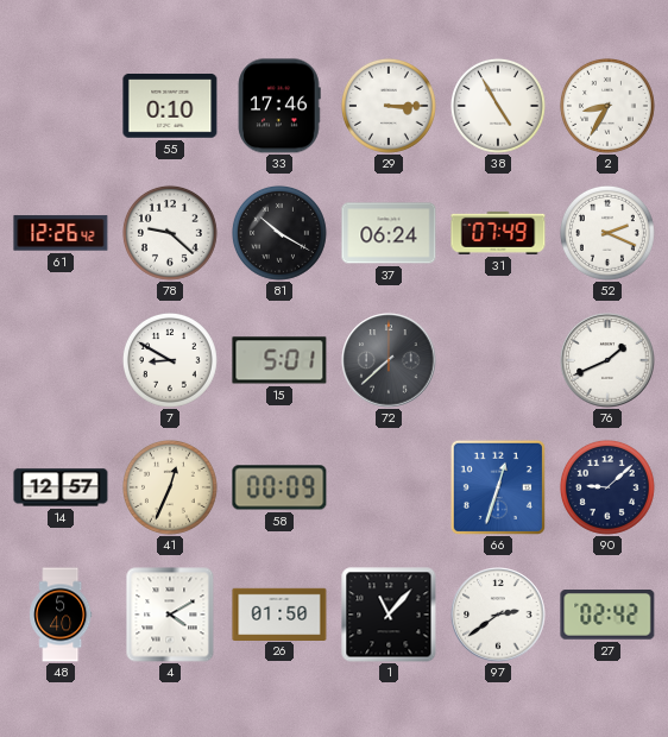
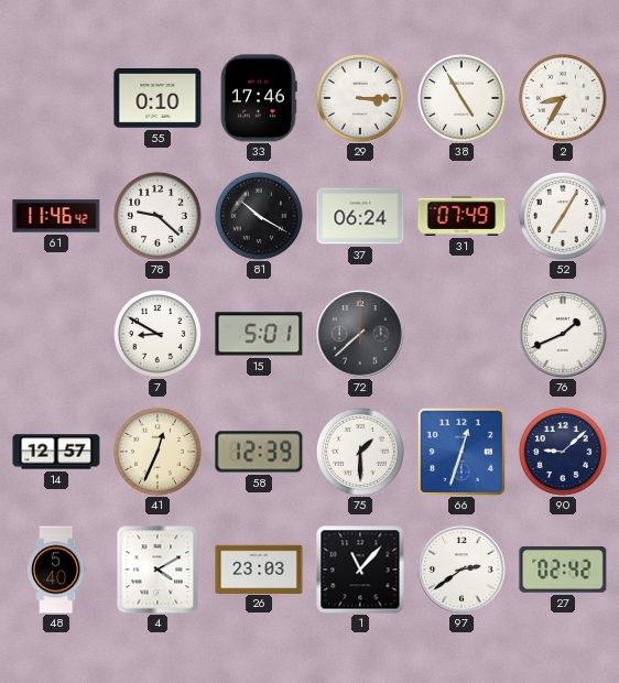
61: 12:26 -> 11:46 (56, 216)
52: 2:19 -> 7:05 (563, 216)
58: 00:09 -> 12:39 (259, 452)
75: none -> 1:30 (360, 452)
26: 01:50 -> 23:03 (259, 568)
